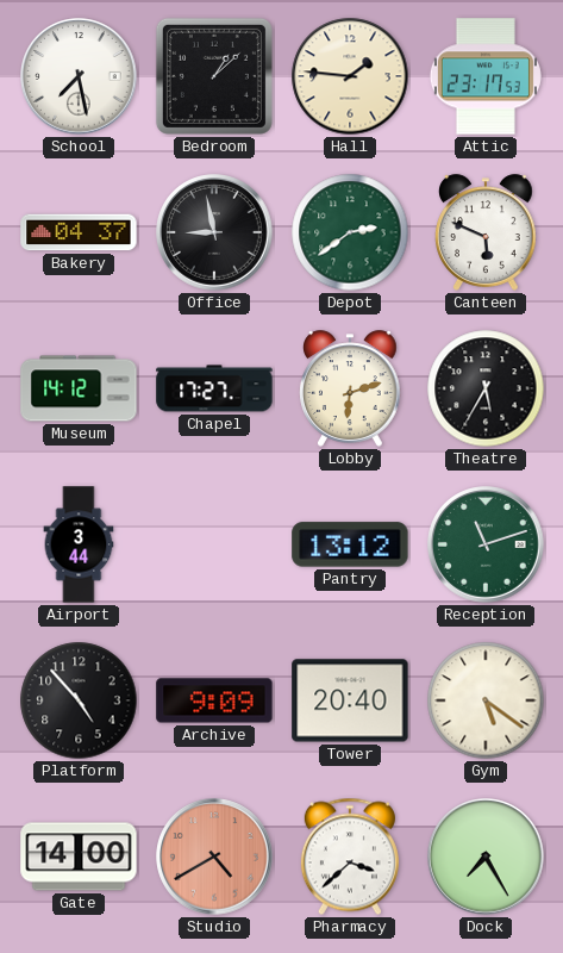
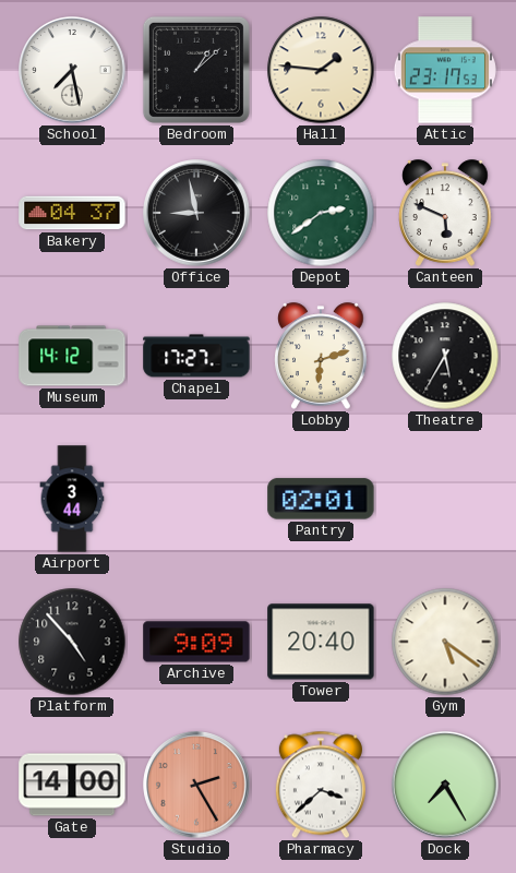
Pantry: 13:12 -> 02:01 (321, 499)
Reception: 11:12 -> none (486, 544)
Studio: 4:40 -> 2:25 (196, 785)
